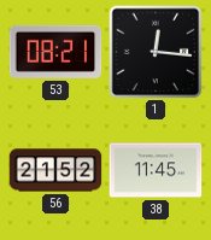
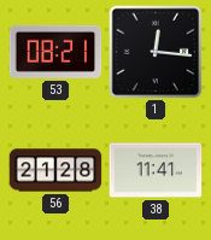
56: 21:52 -> 21:28 (55, 170)
38: 11:45 -> 11:41 (156, 170)
